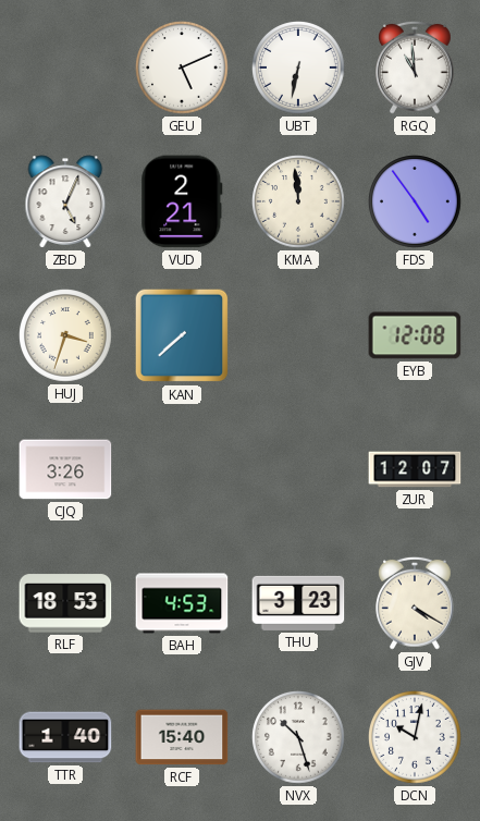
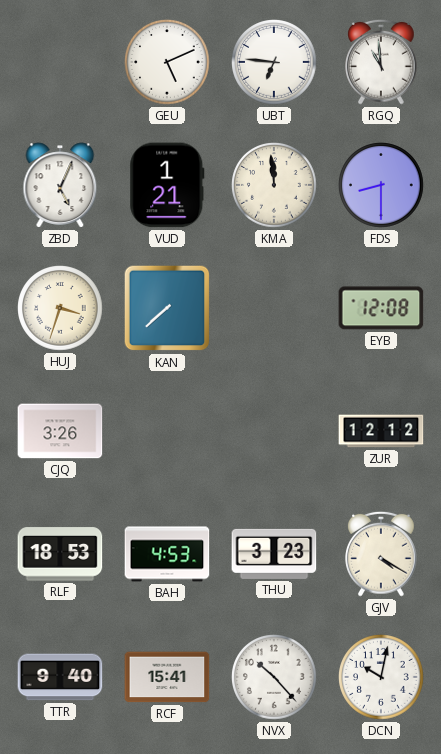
UBT: 6:32 -> 6:46 (275, 63)
VUD: 2:21 -> 1:21 (167, 185)
FDS: 4:54 -> 8:30 (382, 186)
ZUR: 12:07 -> 12:12 (381, 431)
TTR: 1:40 -> 9:40 (60, 677)
RCF: 15:40 -> 15:41 (167, 677)
NVX: 10:27 -> 10:23 (275, 678)
